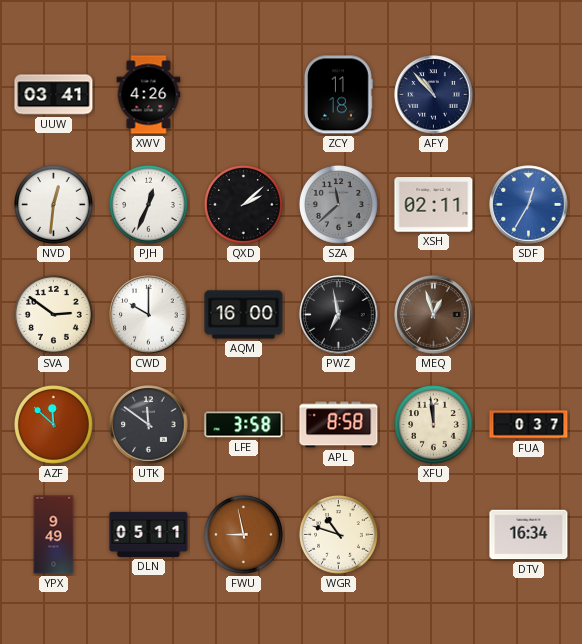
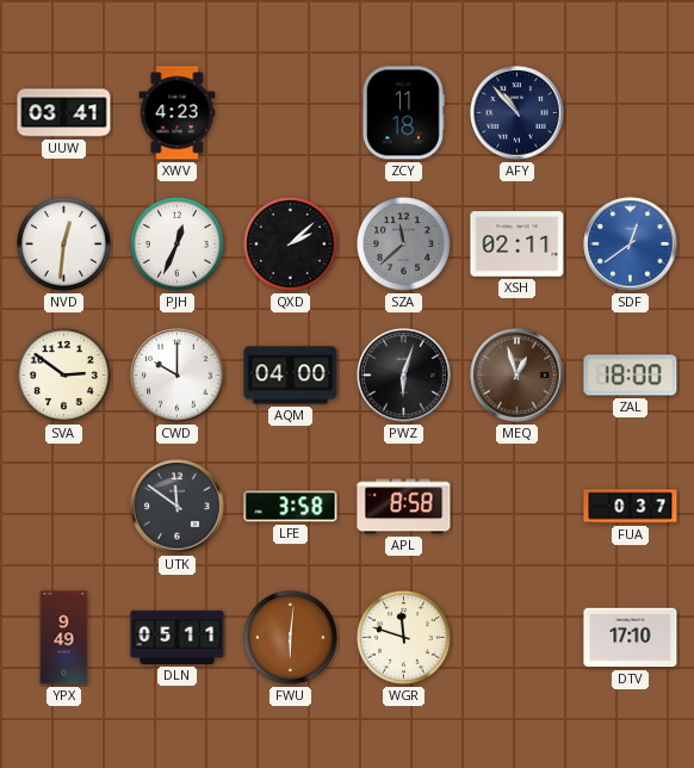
XWV: 4:26 -> 4:23 (178, 113)
SDF: 12:35 -> 12:39 (631, 244)
AQM: 16:00 -> 04:00 (291, 376)
PWZ: 6:58 -> 6:03 (404, 376)
ZAL: none -> 18:00 (631, 376)
AZF: 11:52 -> none (53, 425)
XFU: 11:59 -> none (433, 425)
FWU: 8:58 -> 6:01 (290, 638)
WGR: 10:48 -> 11:48 (403, 638)
DTV: 16:34 -> 17:10 (631, 638)
